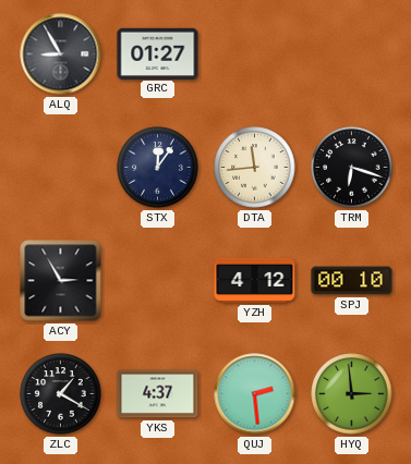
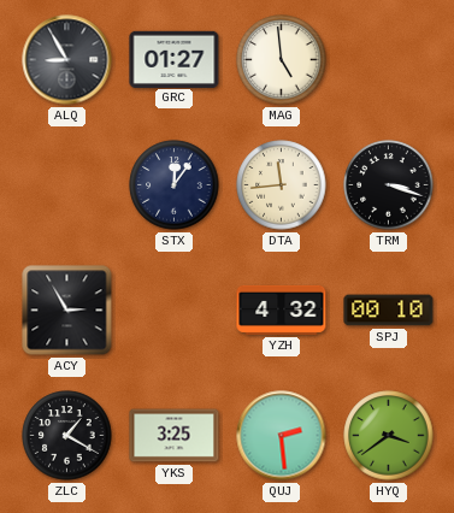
MAG: none -> 4:59 (282, 60)
TRM: 6:18 -> 3:18 (389, 185)
YZH: 4:12 -> 4:32 (282, 309)
YKS: 4:37 -> 3:25 (175, 436)
HYQ: 2:59 -> 3:39 (389, 436)
